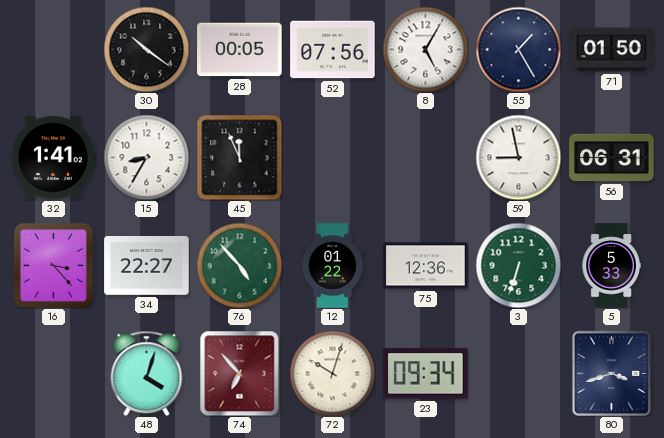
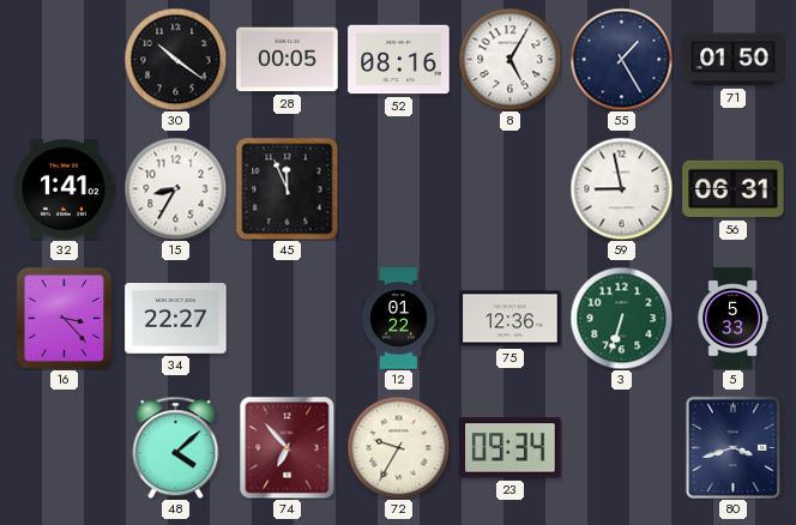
52: 07:56 -> 08:16 (399, 60)
76: 4:53 -> none (239, 265)
48: 4:03 -> 4:08 (176, 447)
72: 10:03 -> 9:35 (398, 447)
